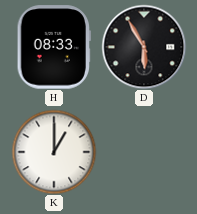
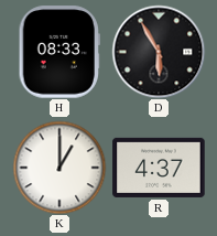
R: none -> 4:37 (159, 168)
